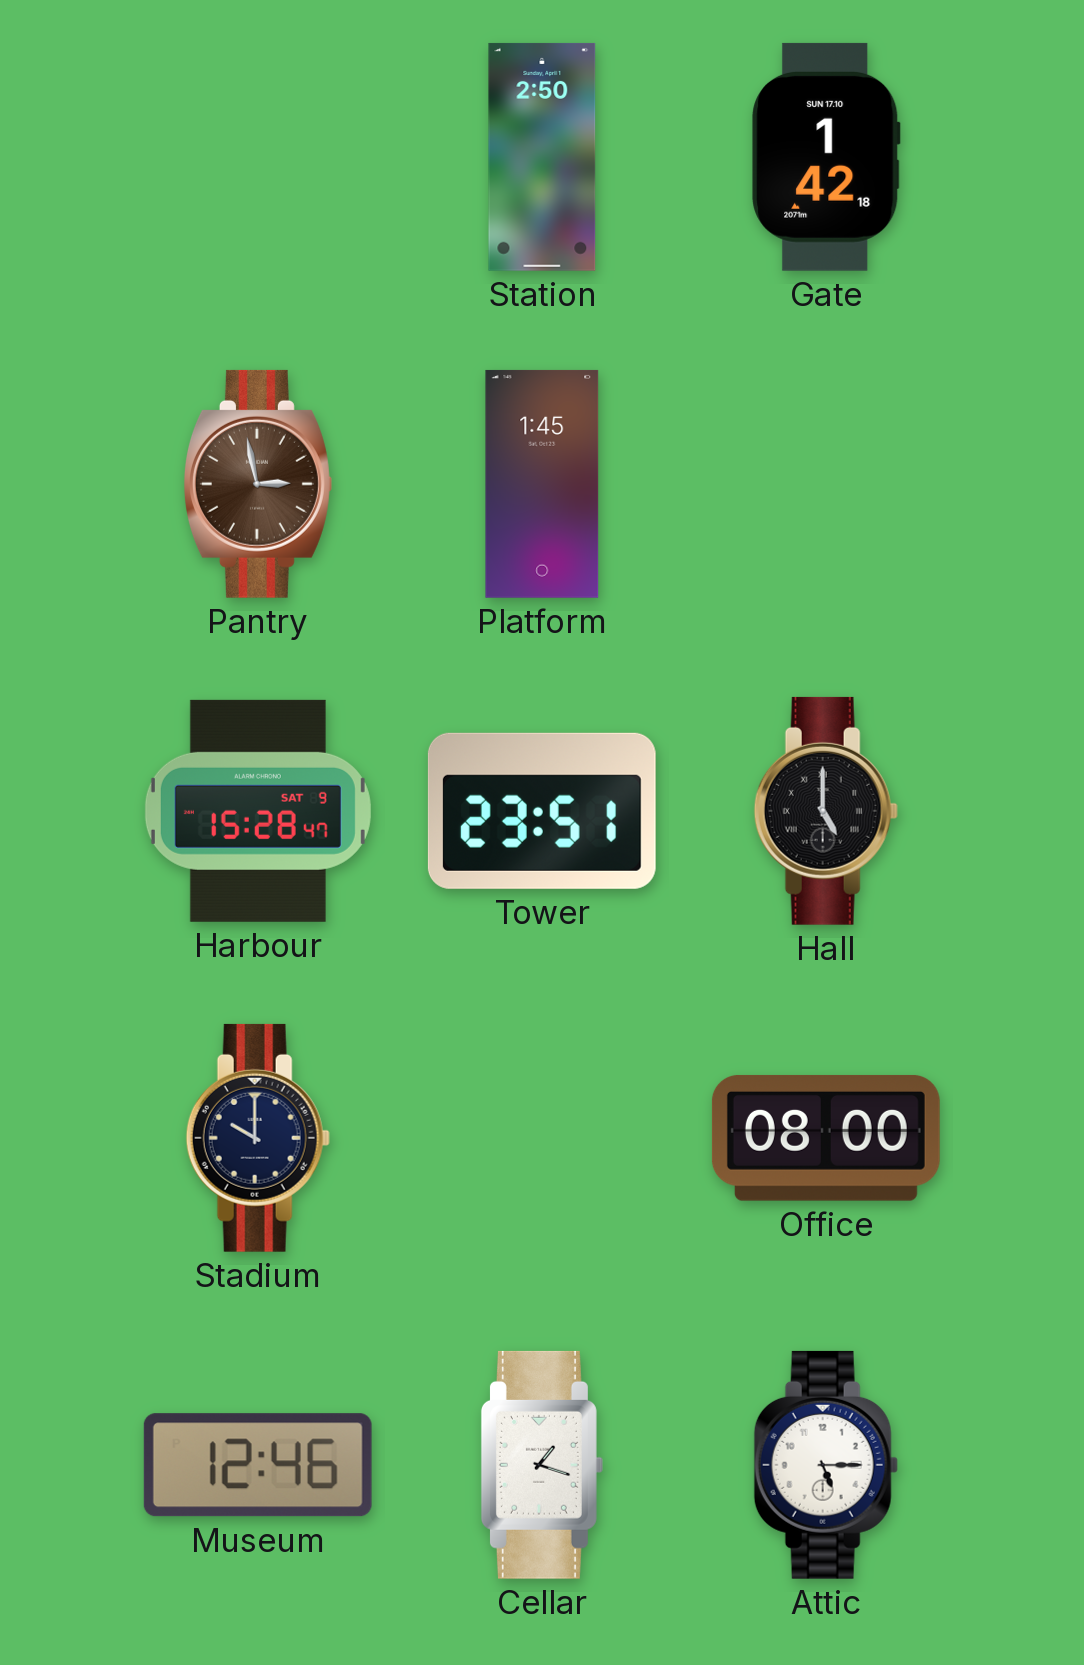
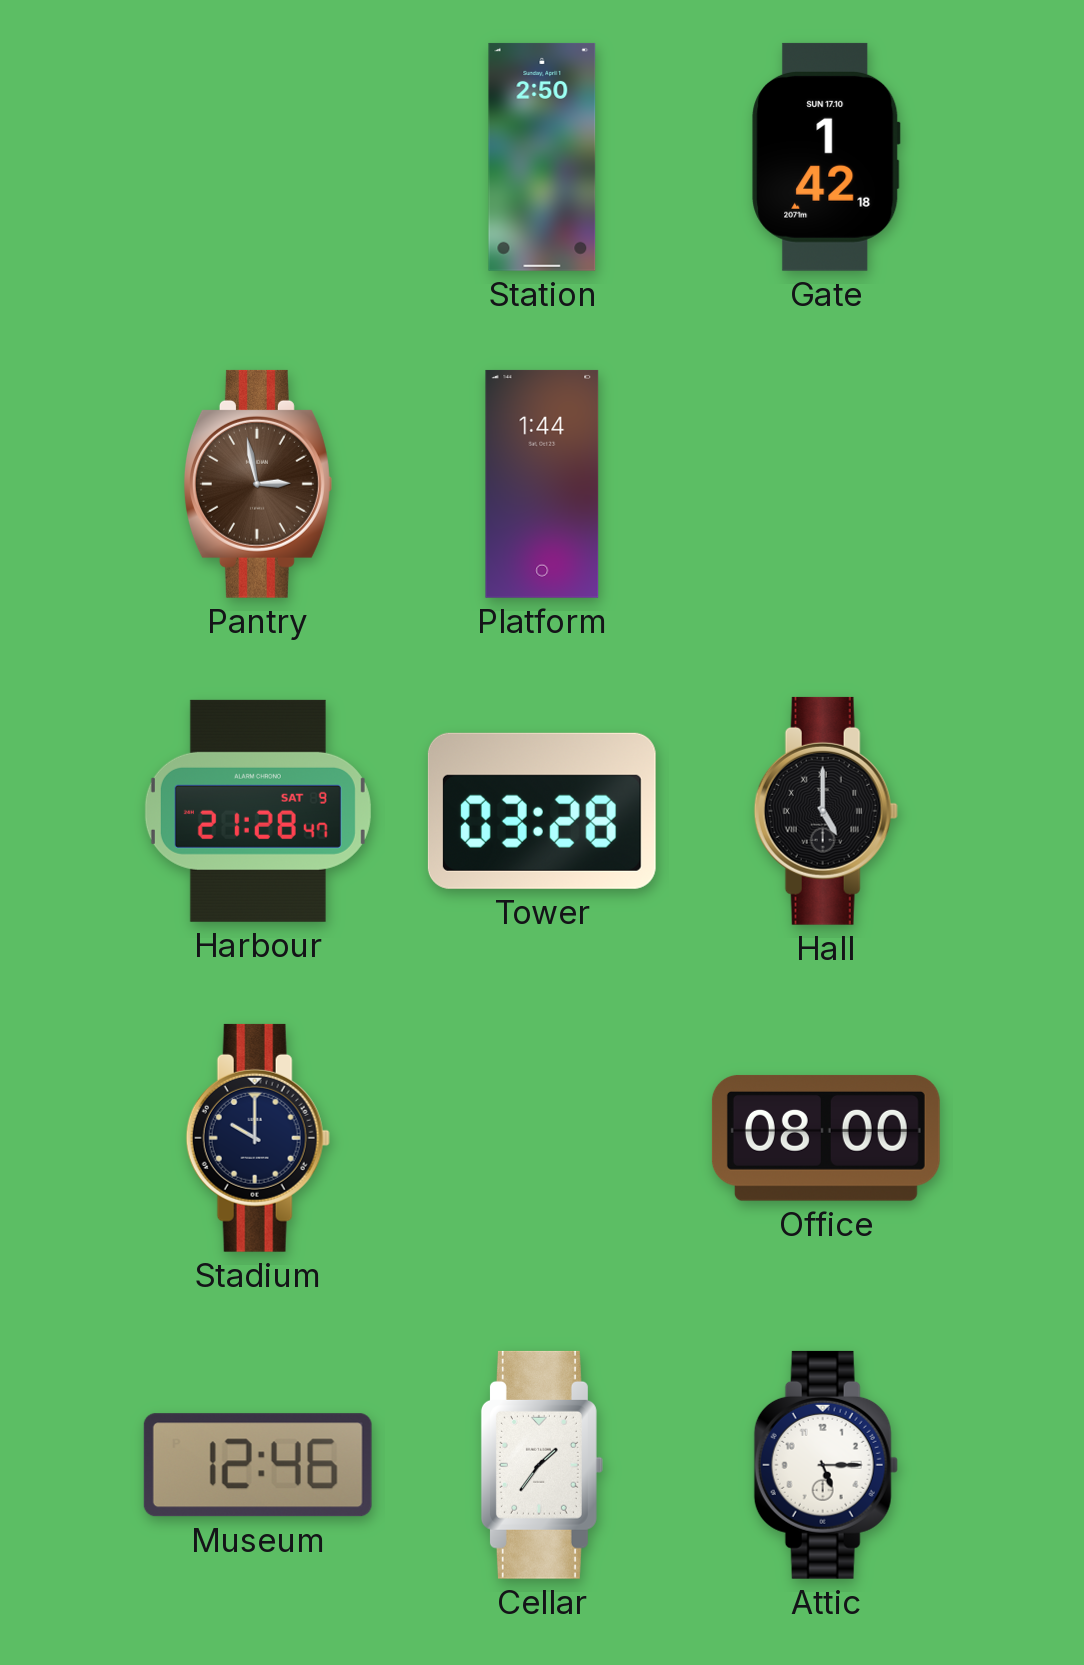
Platform: 1:45 -> 1:44 (542, 484)
Harbour: 15:28 -> 21:28 (258, 811)
Tower: 23:51 -> 03:28 (542, 811)
Cellar: 1:18 -> 1:36 (542, 1465)
